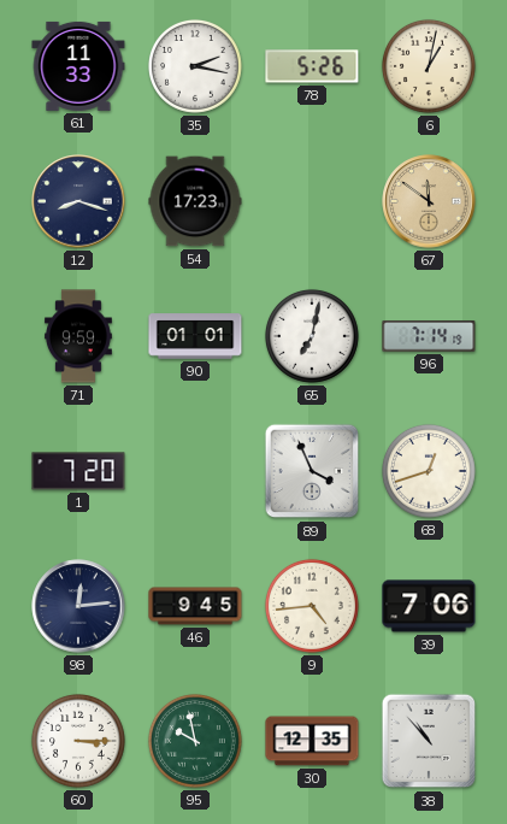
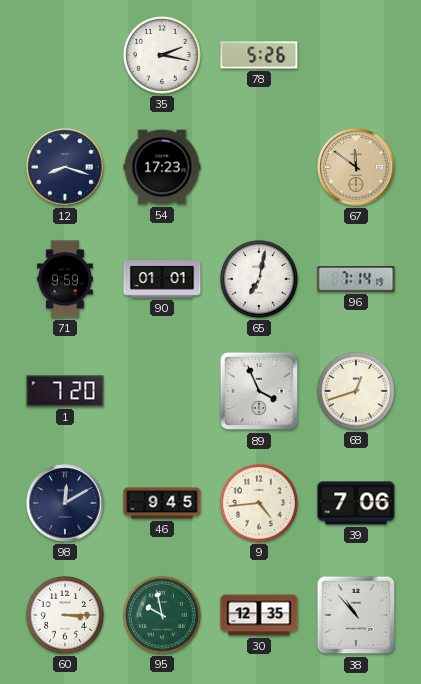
61: 11:33 -> none (78, 66)
6: 1:02 -> none (429, 66)
98: 12:14 -> 12:10 (65, 503)
